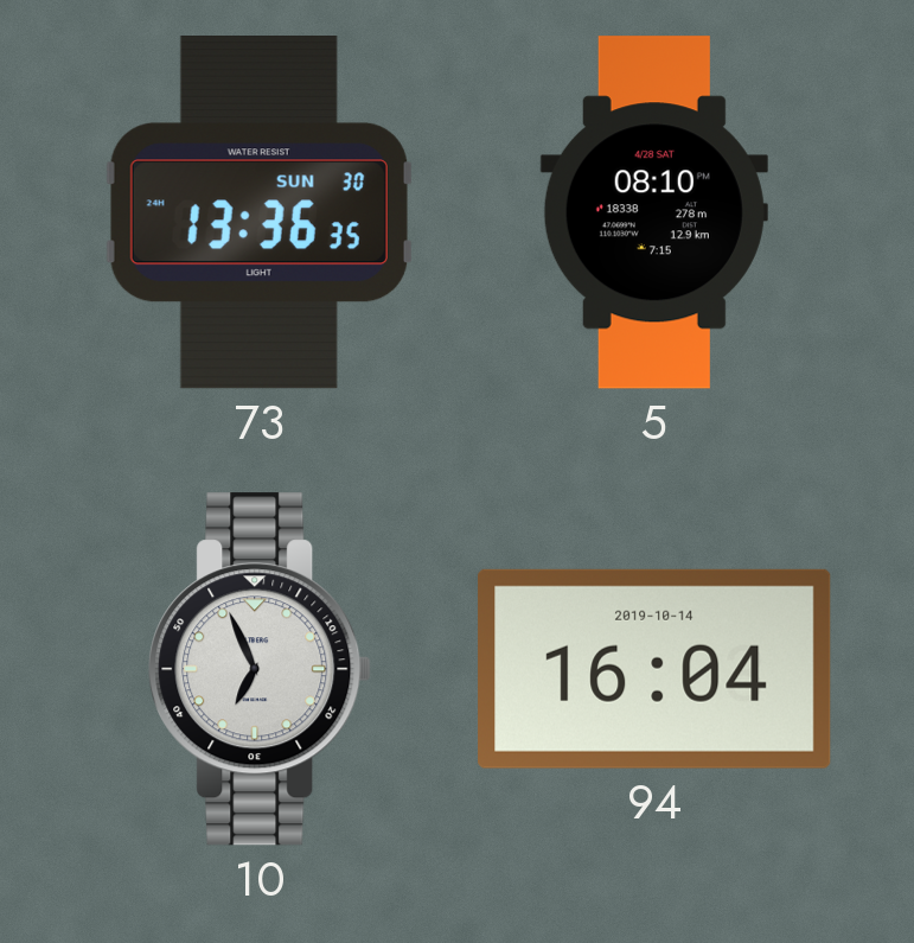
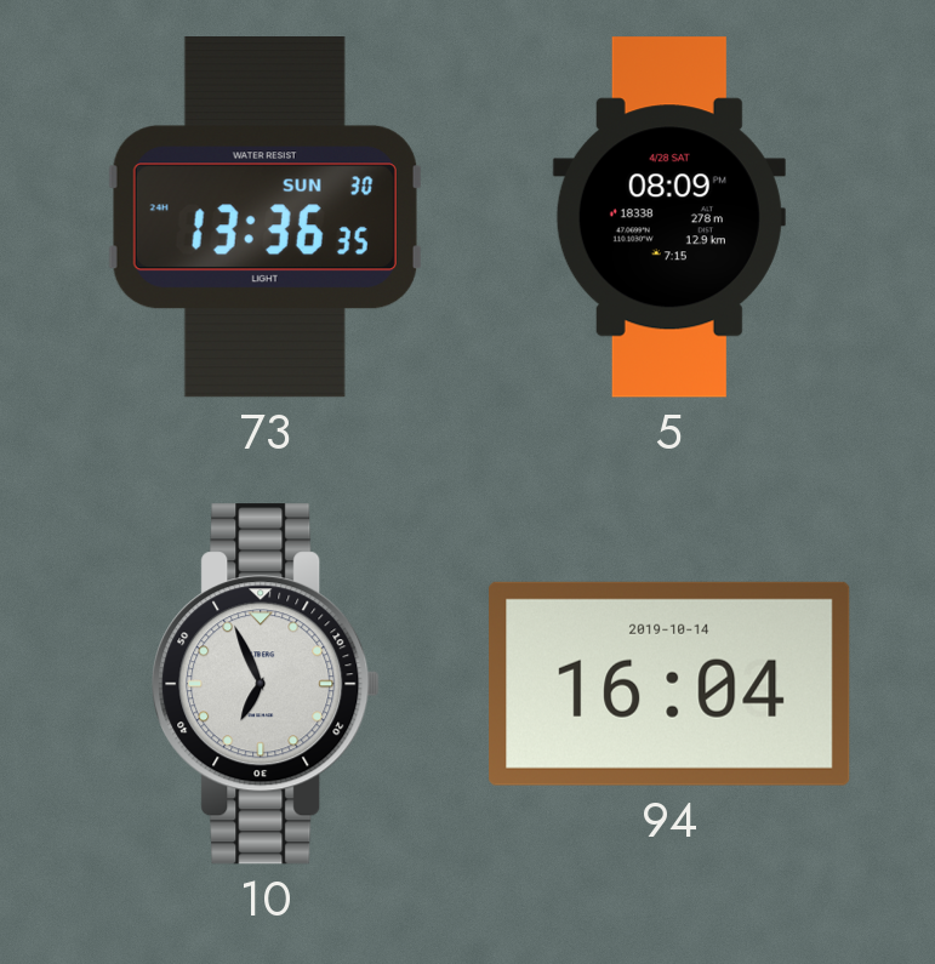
5: 08:10 -> 08:09 (669, 217)
